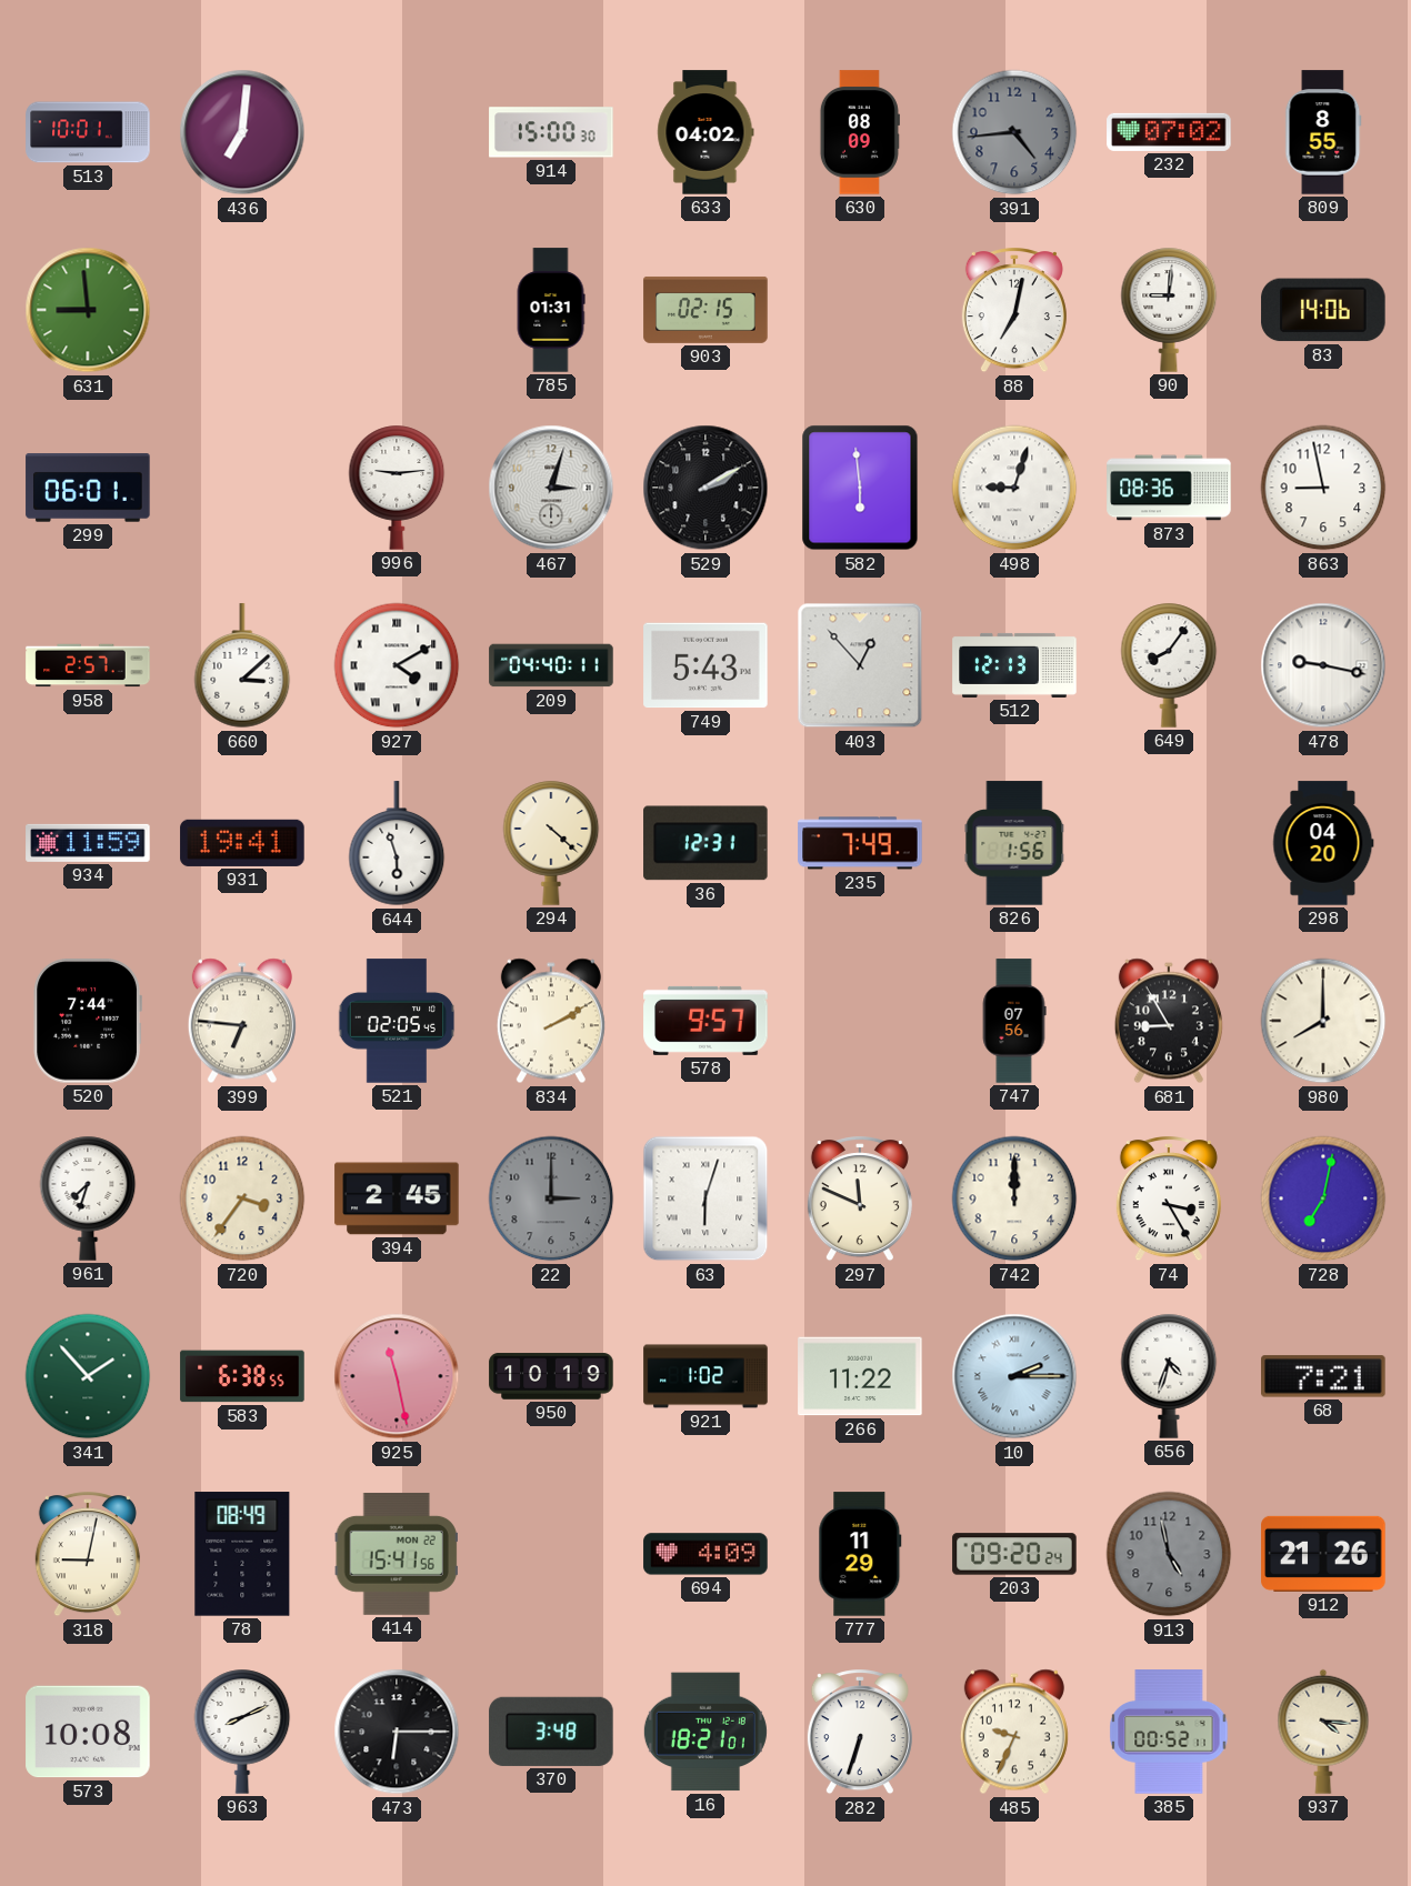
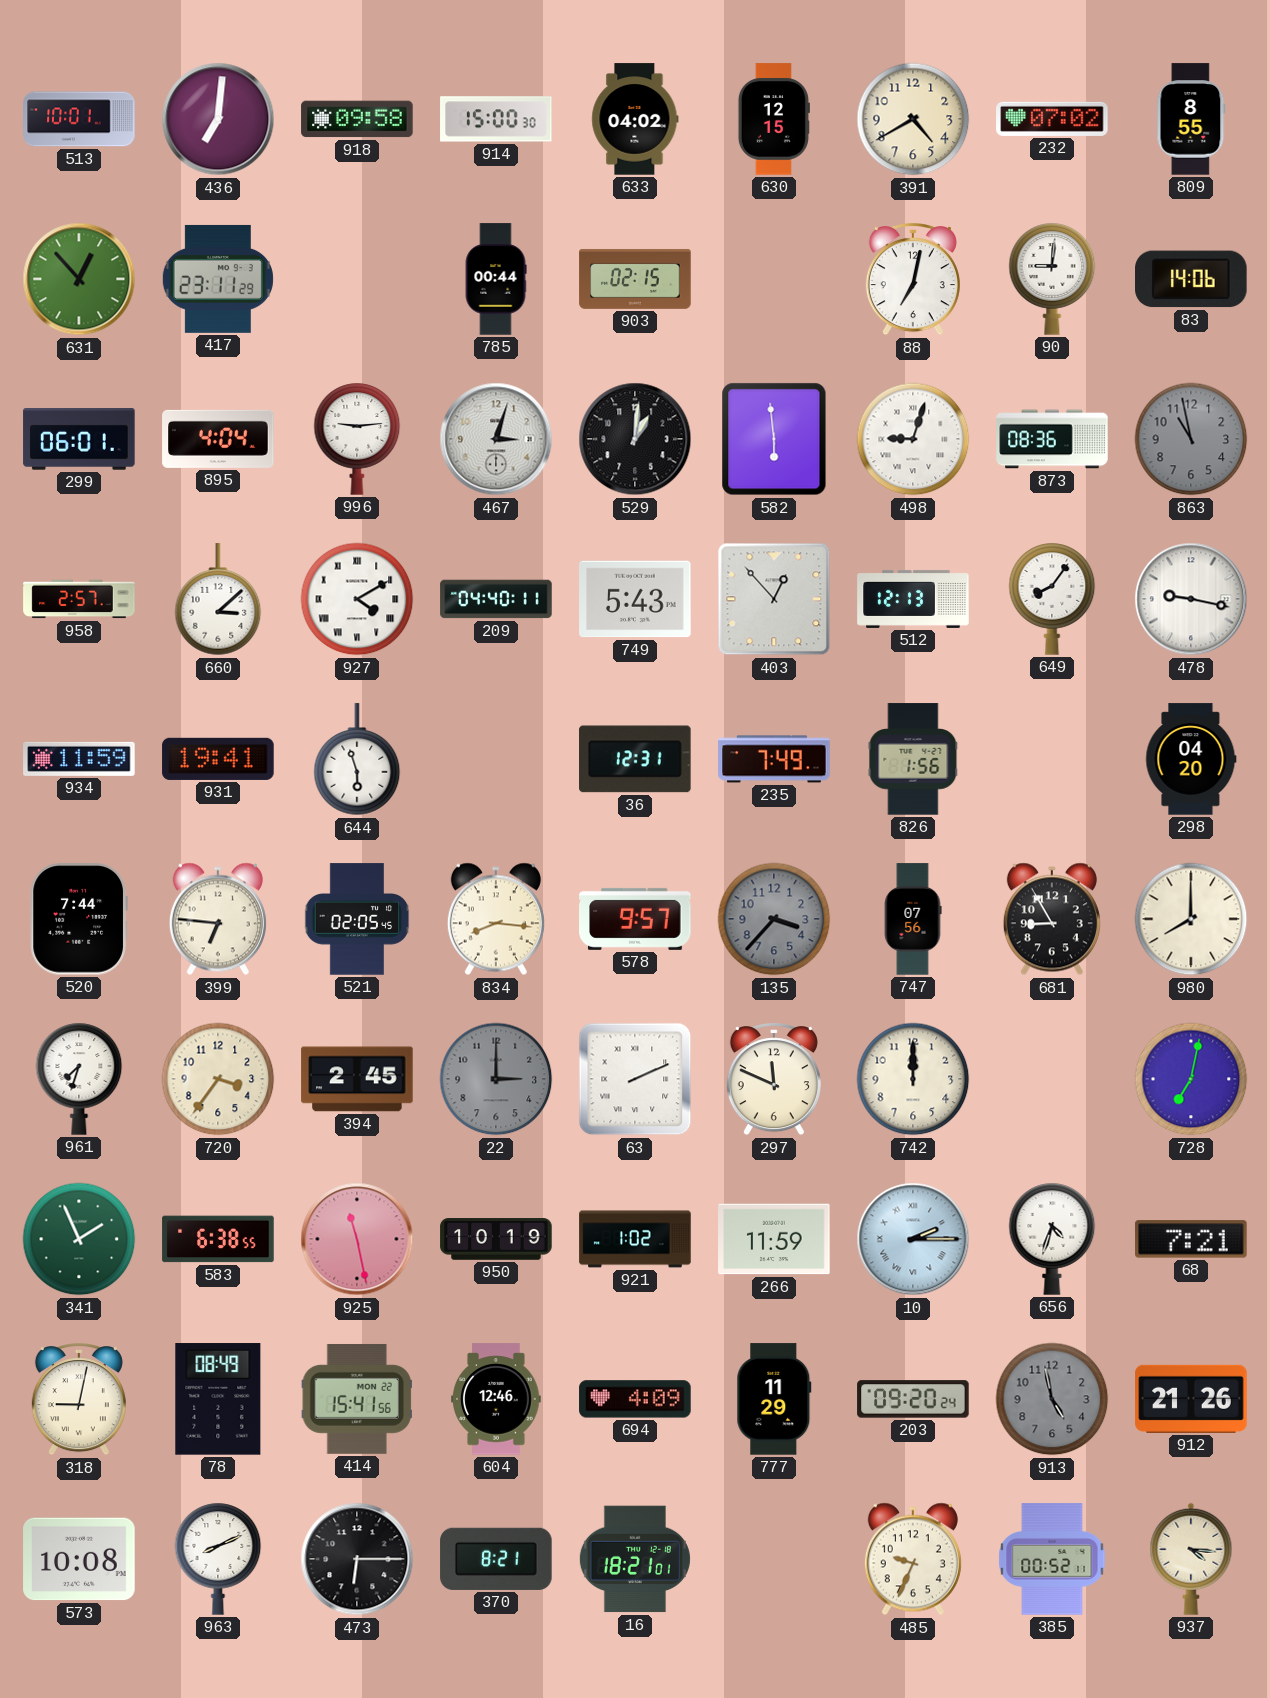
918: none -> 09:58 (357, 119)
630: 08:09 -> 12:15 (774, 119)
391: 4:44 -> 4:40 (913, 119)
391 dial: grey -> cream (913, 119)
631: 8:59 -> 12:53 (79, 279)
417: none -> 23:11 (218, 279)
785: 01:31 -> 00:44 (496, 279)
895: none -> 4:04 (218, 439)
529: 2:10 -> 1:01 (635, 439)
863: 8:58 -> 10:58 (1191, 439)
863 dial: white -> grey (1191, 439)
294: 4:22 -> none (551, 843)
834: 2:10 -> 8:16 (496, 919)
135: none -> 3:37 (774, 919)
63: 6:03 -> 2:11 (635, 1079)
74: 3:25 -> none (1169, 1200)
341: 1:53 -> 1:56 (79, 1239)
266: 11:22 -> 11:59 (774, 1239)
604: none -> 12:46 (496, 1399)
370: 3:48 -> 8:21 (496, 1559)
282: 6:33 -> none (860, 1733)
